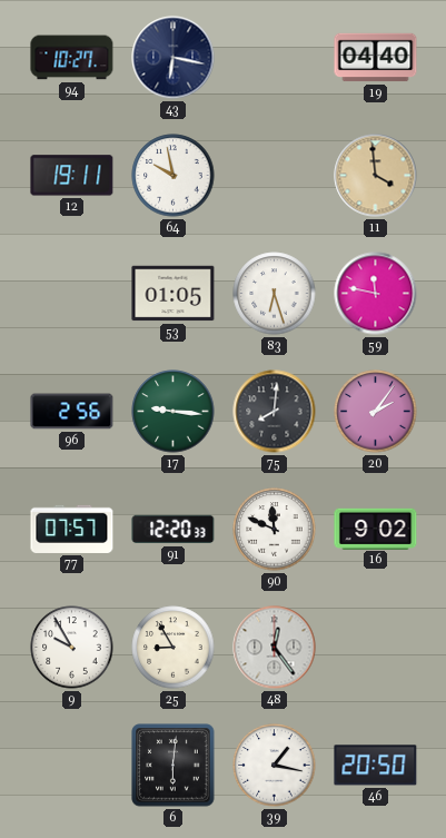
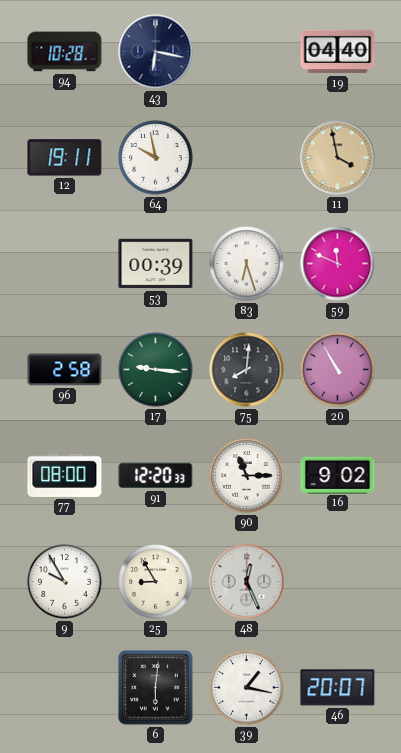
94: 10:27 -> 10:28 (65, 52)
11: 3:59 -> 3:58 (338, 158)
53: 01:05 -> 00:39 (156, 264)
59: 11:47 -> 11:49 (338, 264)
96: 2:56 -> 2:58 (65, 370)
20: 2:06 -> 10:55 (338, 370)
77: 07:57 -> 08:00 (65, 475)
90: 11:49 -> 11:15 (247, 476)
48: 12:24 -> 12:26 (247, 582)
46: 20:50 -> 20:07 (338, 688)
